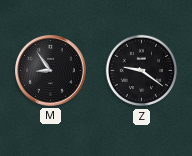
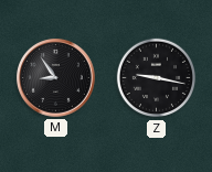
Z: 9:21 -> 9:17 (157, 78)
